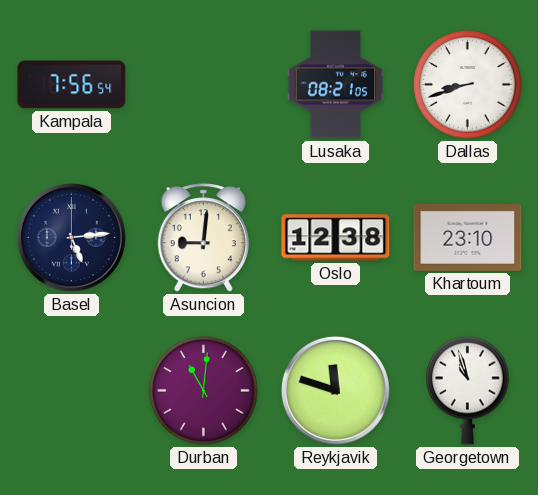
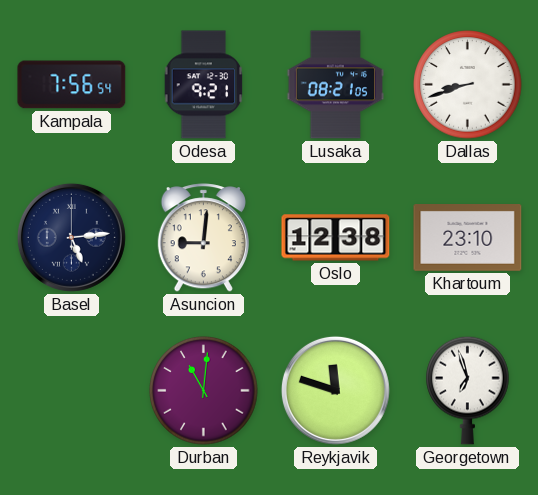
Odesa: none -> 9:21 (204, 85)
Georgetown: 10:57 -> 6:57 (468, 390)
